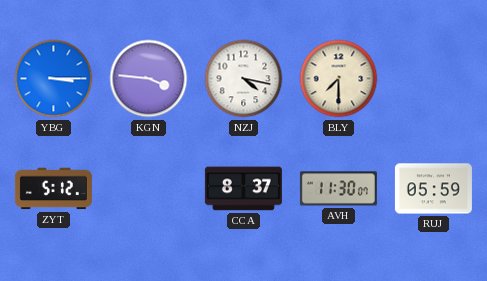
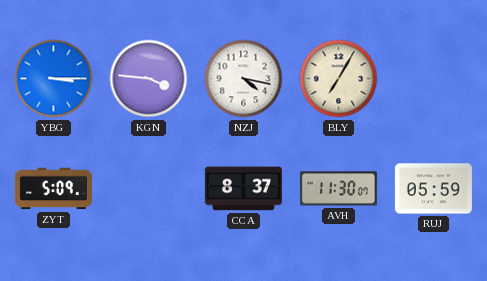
BLY: 7:30 -> 7:05 (339, 79)
ZYT: 5:12 -> 5:09 (53, 189)
